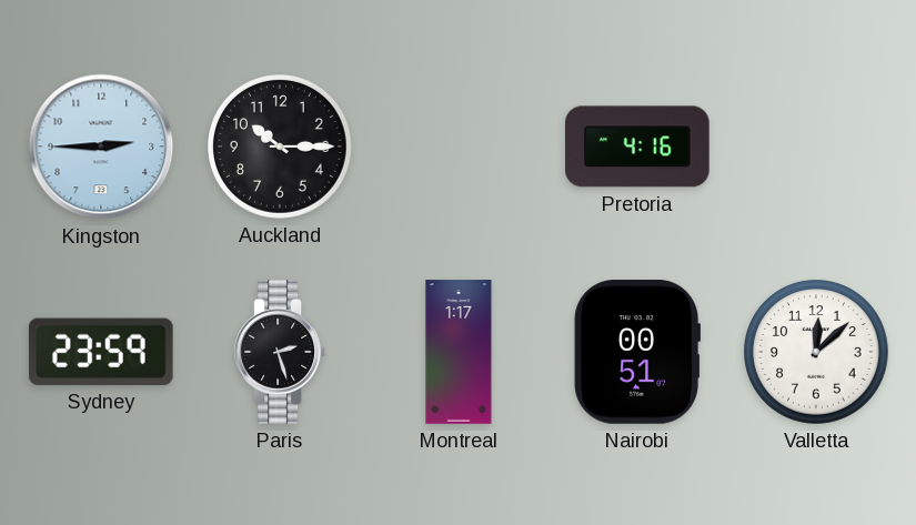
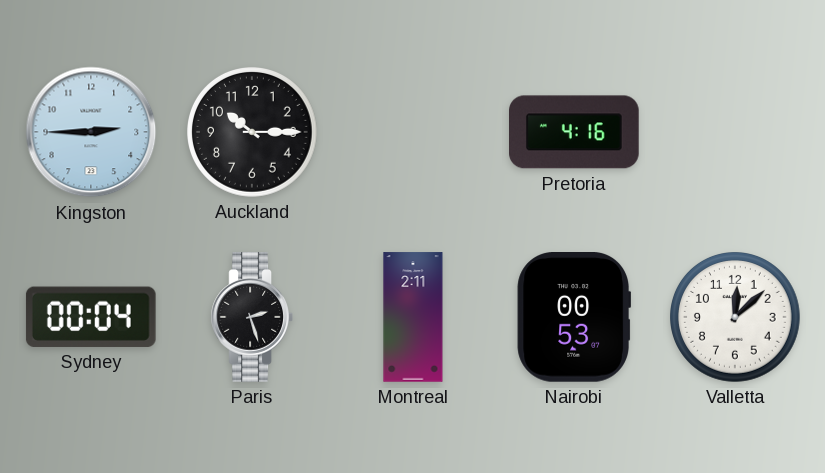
Sydney: 23:59 -> 00:04 (91, 317)
Montreal: 1:17 -> 2:11 (413, 317)
Nairobi: 00:51 -> 00:53 (573, 318)
